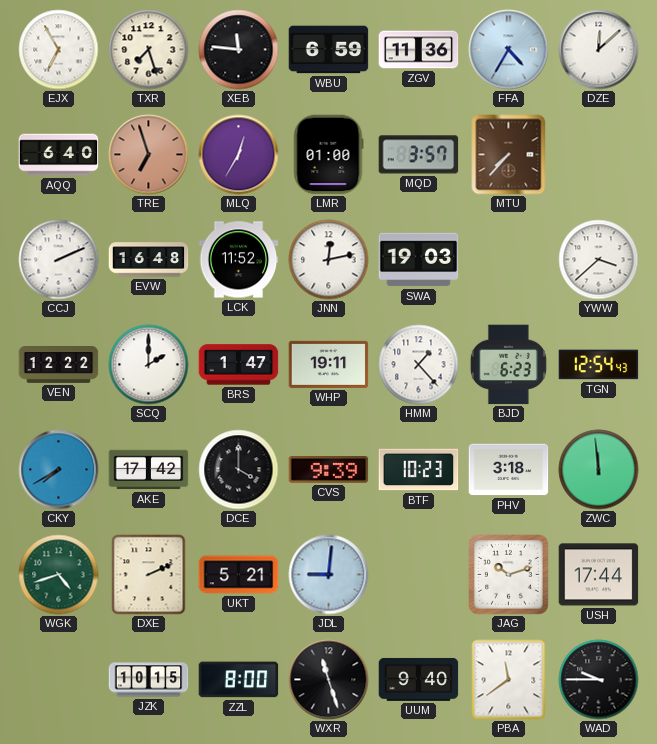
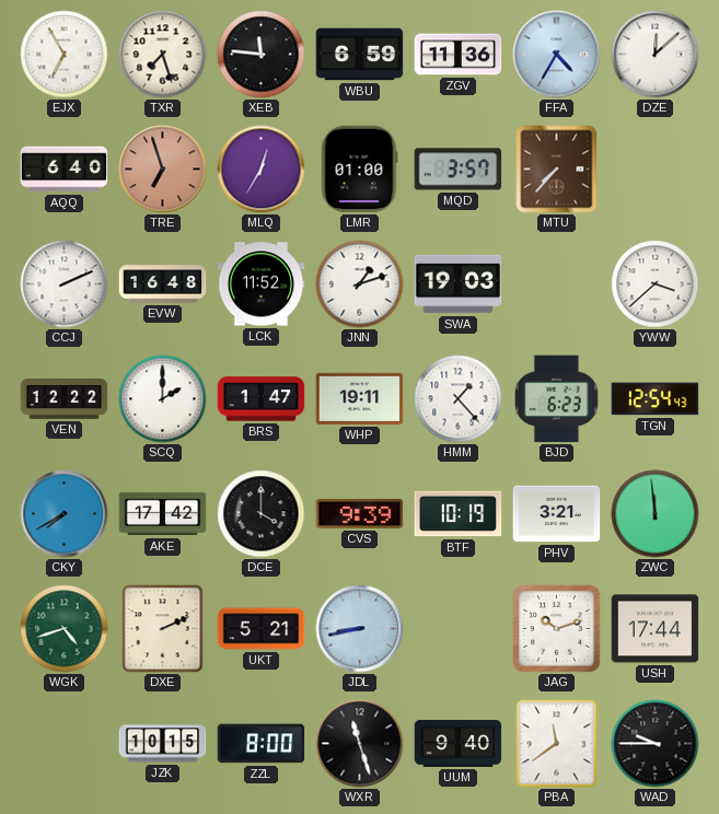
JNN: 12:13 -> 1:12 (360, 284)
BTF: 10:23 -> 10:19 (459, 514)
PHV: 3:18 -> 3:21 (557, 514)
JDL: 9:01 -> 8:43 (360, 629)
